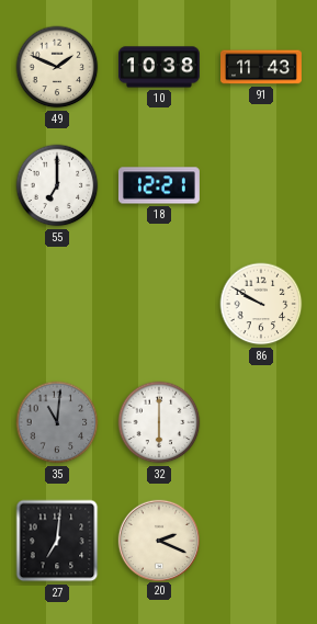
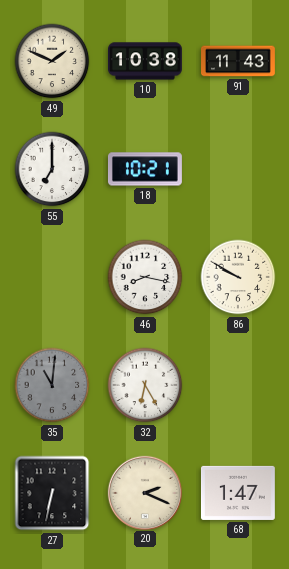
18: 12:21 -> 10:21 (145, 169)
46: none -> 8:17 (145, 277)
32: 6:00 -> 6:25 (145, 385)
27: 7:01 -> 6:32 (52, 493)
68: none -> 1:47 (238, 493)
